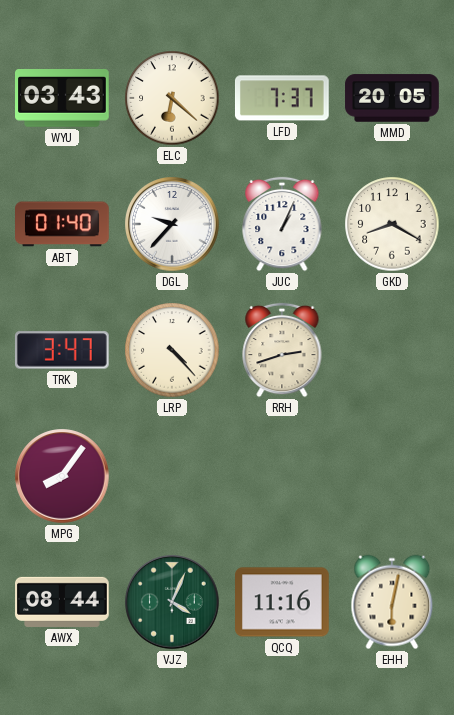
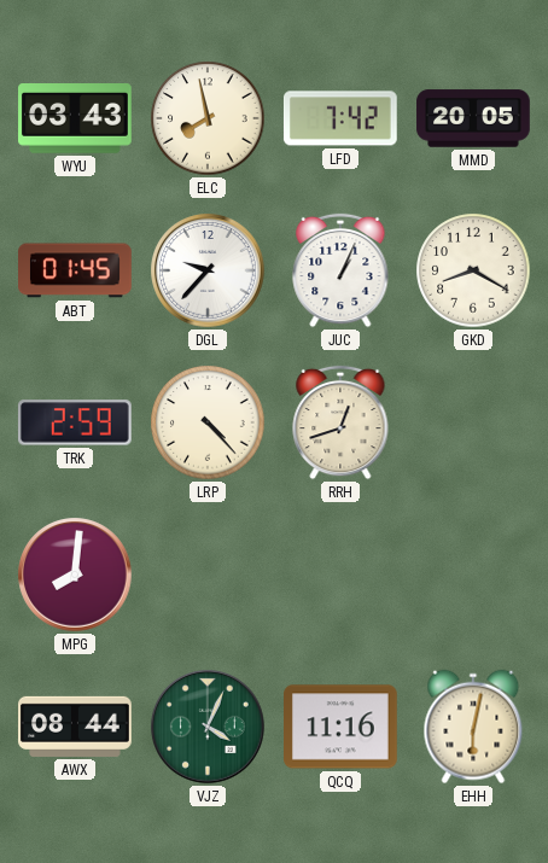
ELC: 6:22 -> 7:58 (208, 118)
LFD: 7:37 -> 7:42 (340, 118)
ABT: 01:40 -> 01:45 (76, 270)
TRK: 3:47 -> 2:59 (75, 422)
RRH: 2:42 -> 12:42 (340, 422)
MPG: 8:06 -> 8:01 (75, 575)
